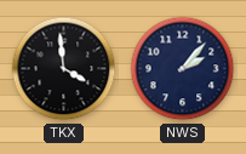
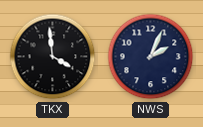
NWS: 2:07 -> 2:04 (151, 57)
